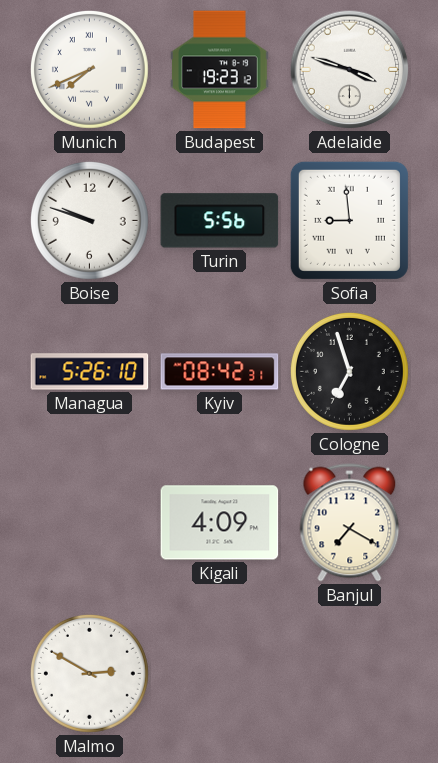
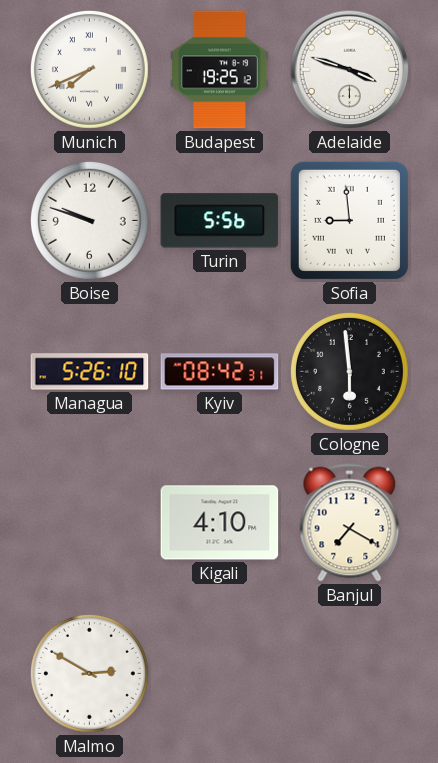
Budapest: 19:23 -> 19:25 (220, 70)
Cologne: 6:57 -> 5:59 (349, 371)
Kigali: 4:09 -> 4:10 (220, 523)
